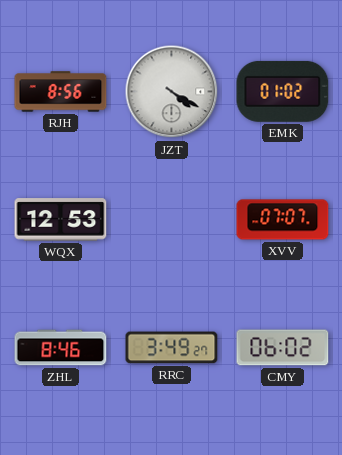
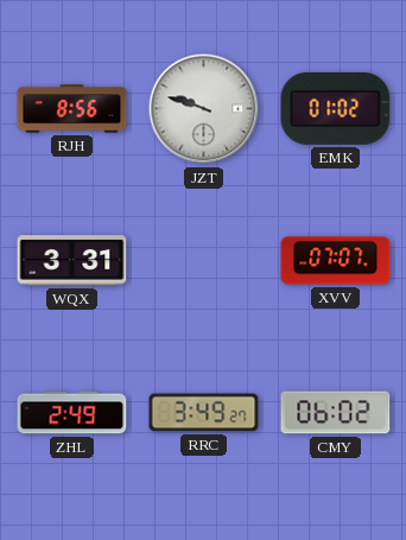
JZT: 4:20 -> 9:48 (204, 109)
WQX: 12:53 -> 3:31 (72, 261)
ZHL: 8:46 -> 2:49 (72, 413)
